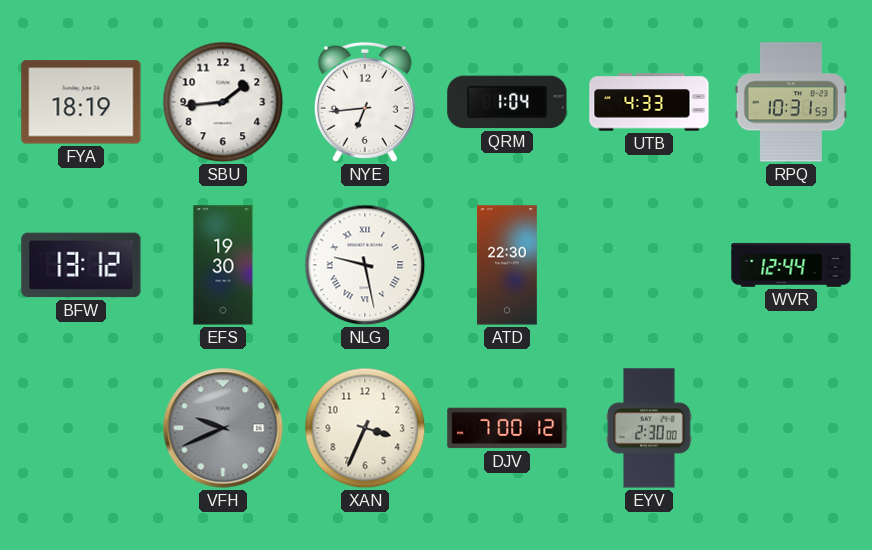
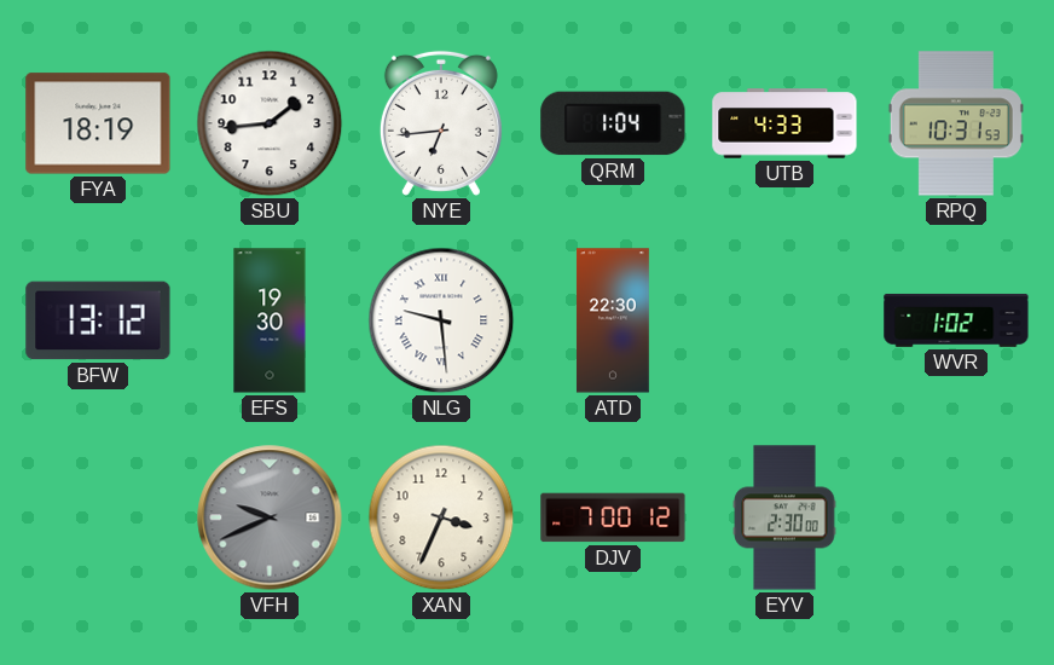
NLG: 9:28 -> 9:29 (441, 320)
WVR: 12:44 -> 1:02 (956, 320)
